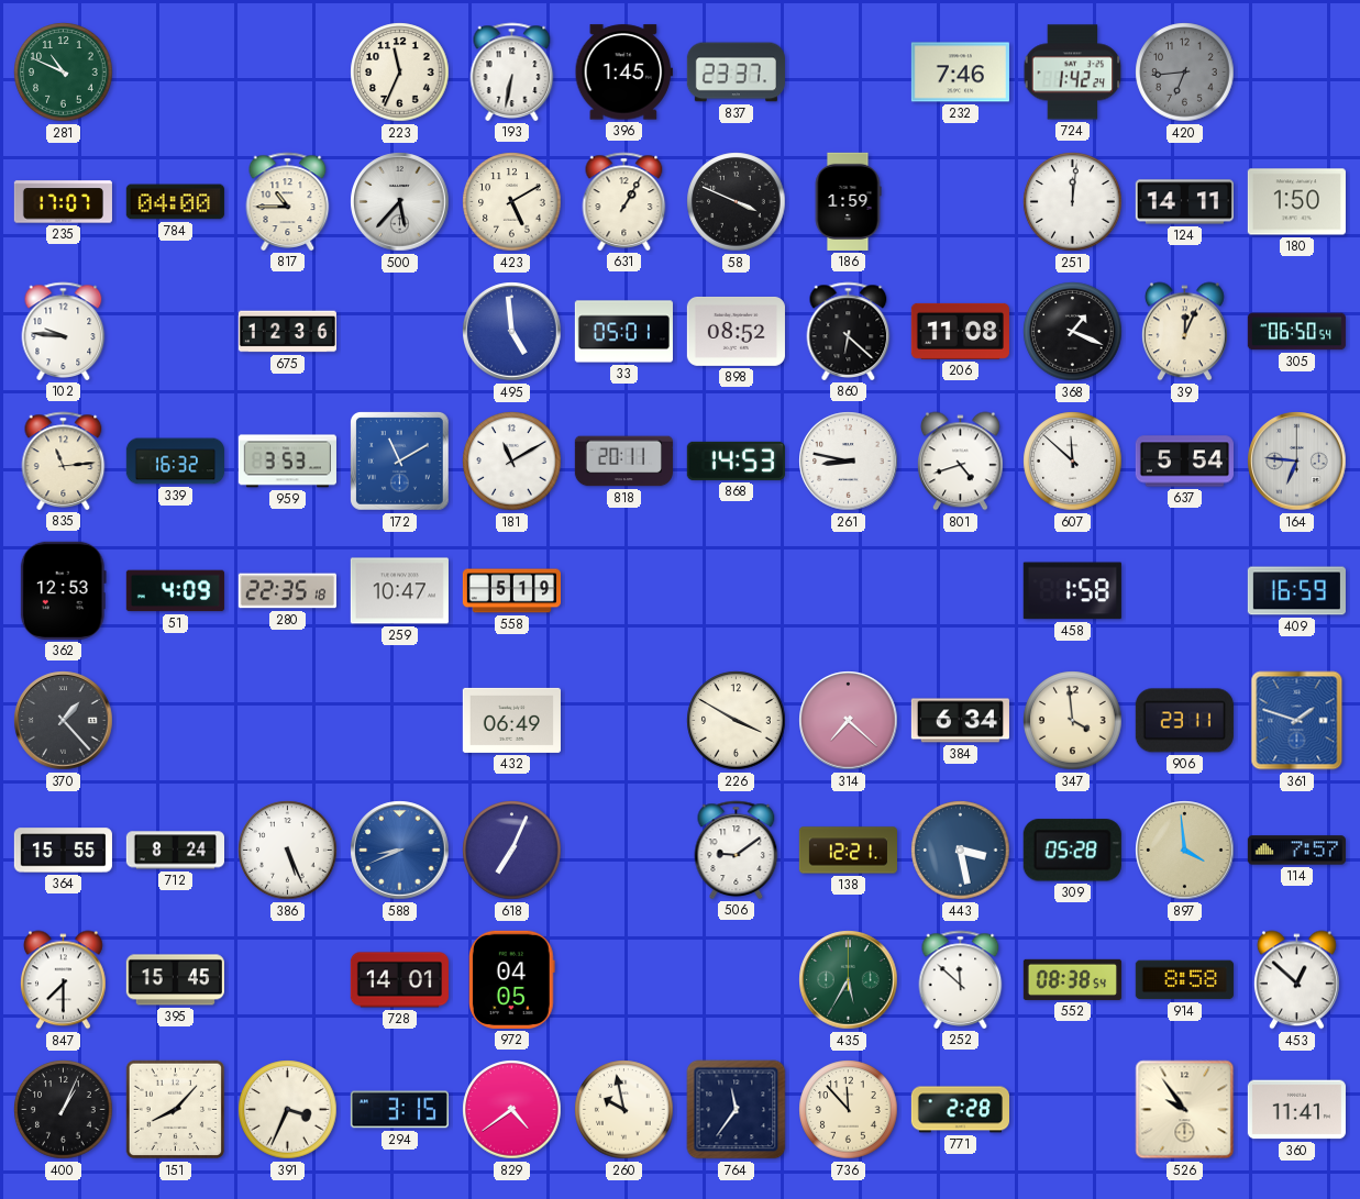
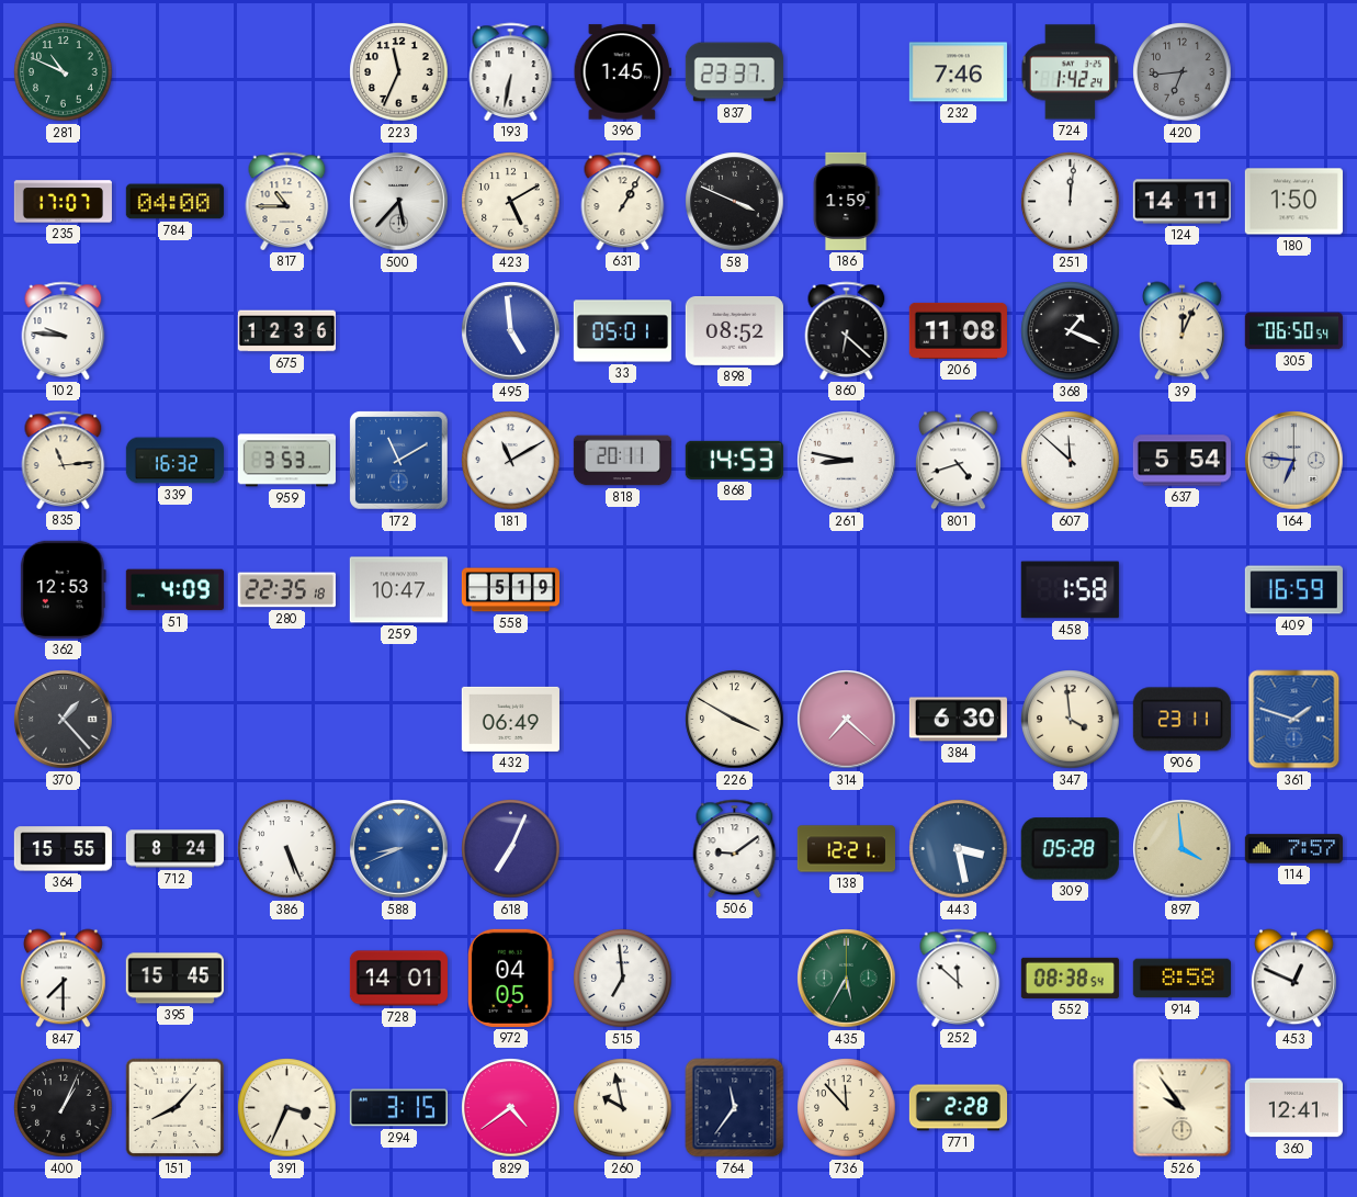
384: 6:34 -> 6:30 (958, 720)
515: none -> 6:59 (623, 979)
453: 12:52 -> 12:49 (1294, 979)
360: 11:41 -> 12:41 (1293, 1108)
